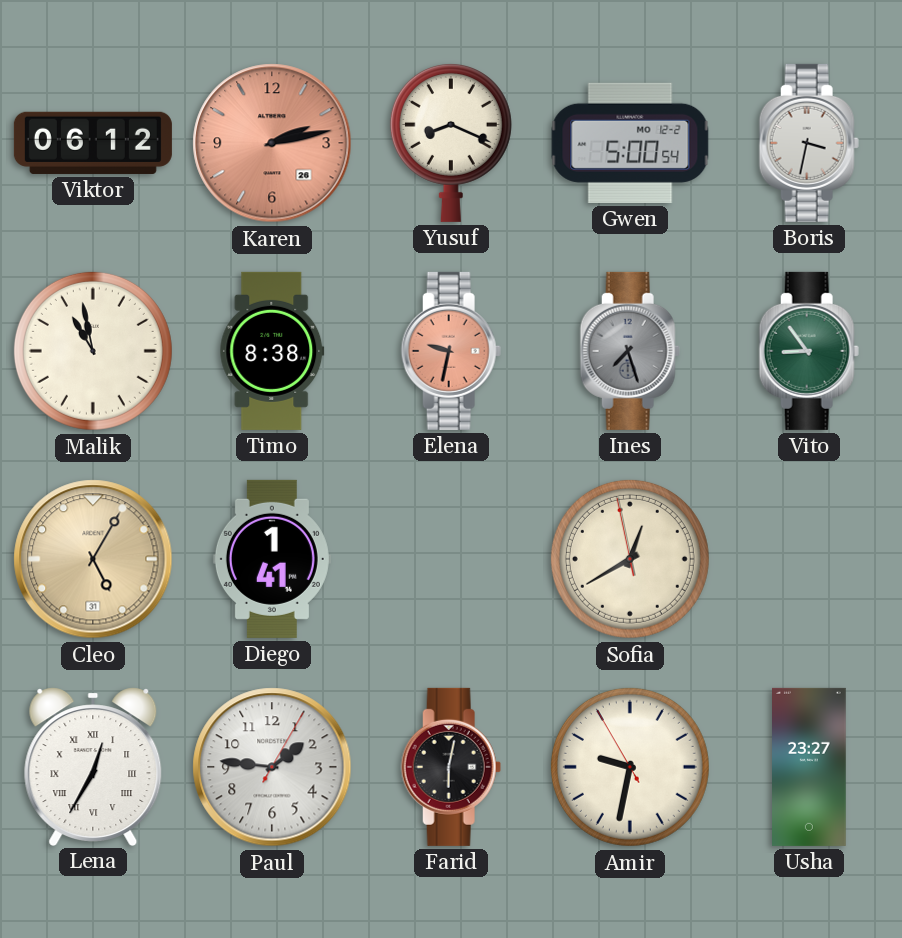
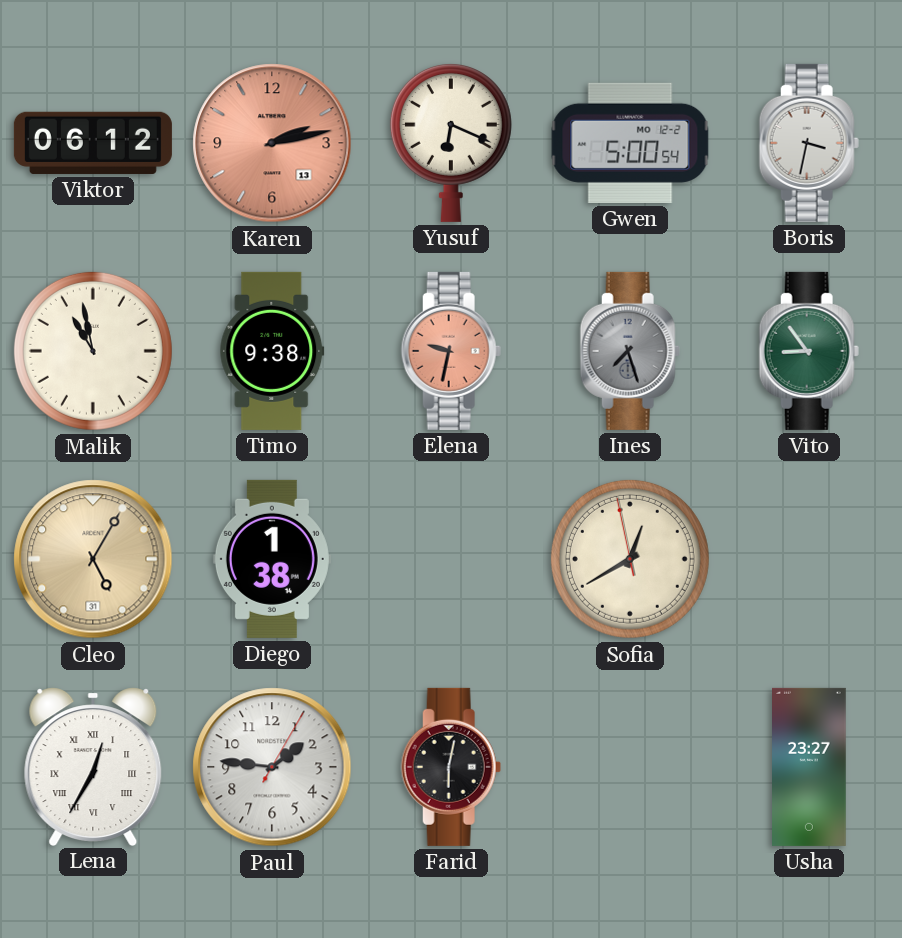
Karen date: 26 -> 13 (272, 143)
Yusuf: 8:19 -> 6:19 (451, 142)
Timo: 8:38 -> 9:38 (272, 351)
Diego: 1:41 -> 1:38 (272, 559)
Amir: 9:31 -> none (630, 767)
